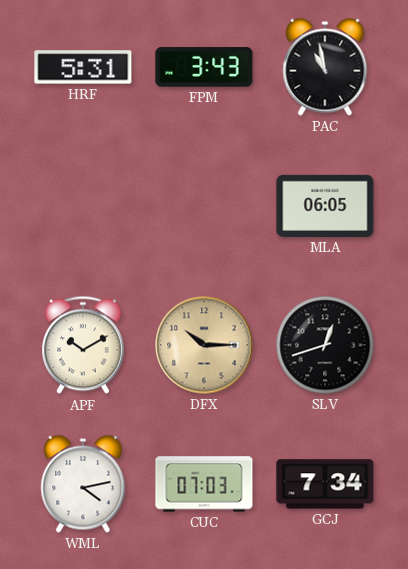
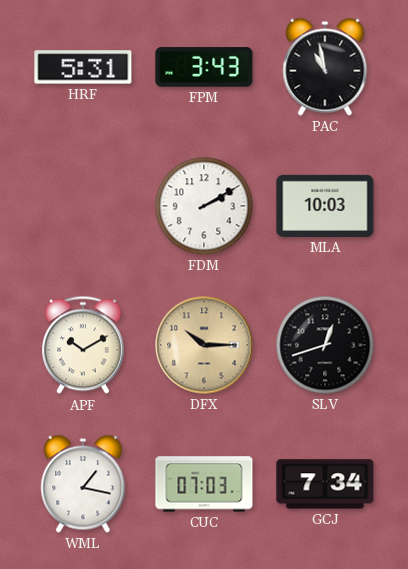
FDM: none -> 2:10 (204, 206)
MLA: 06:05 -> 10:03 (325, 206)
WML: 4:13 -> 1:17 (83, 484)
